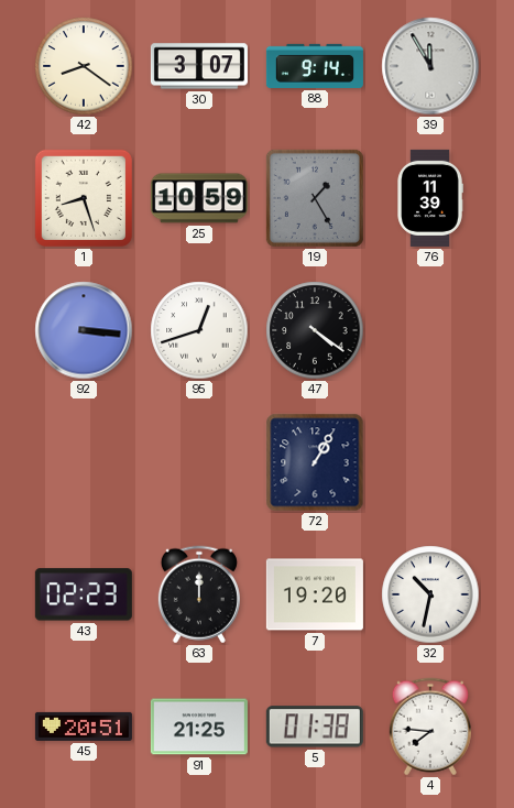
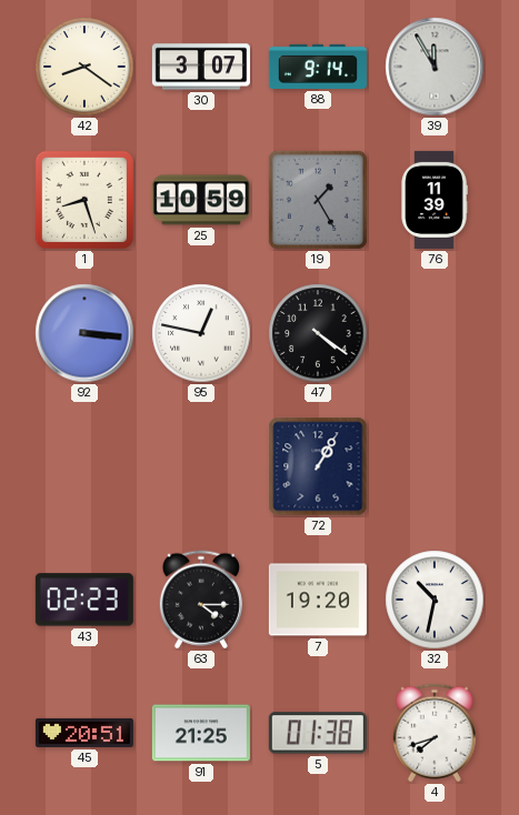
95: 12:42 -> 12:47 (201, 333)
63: 12:00 -> 4:15 (201, 600)
4: 7:46 -> 7:42 (435, 733)
